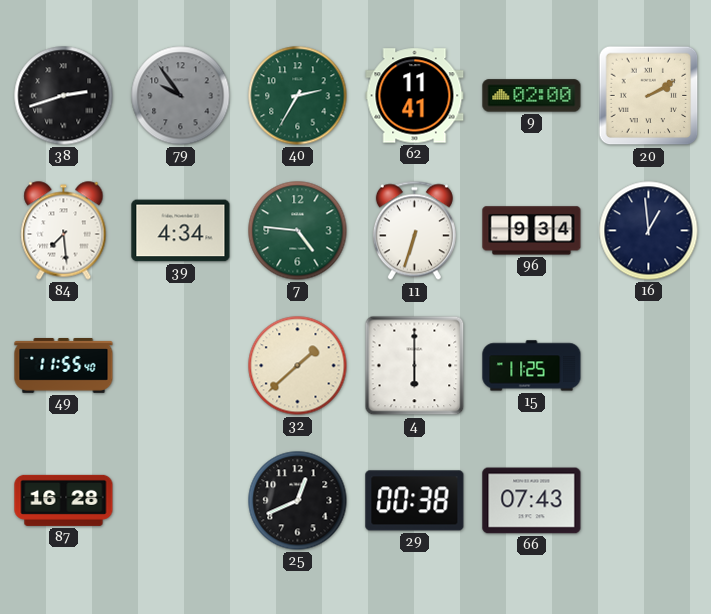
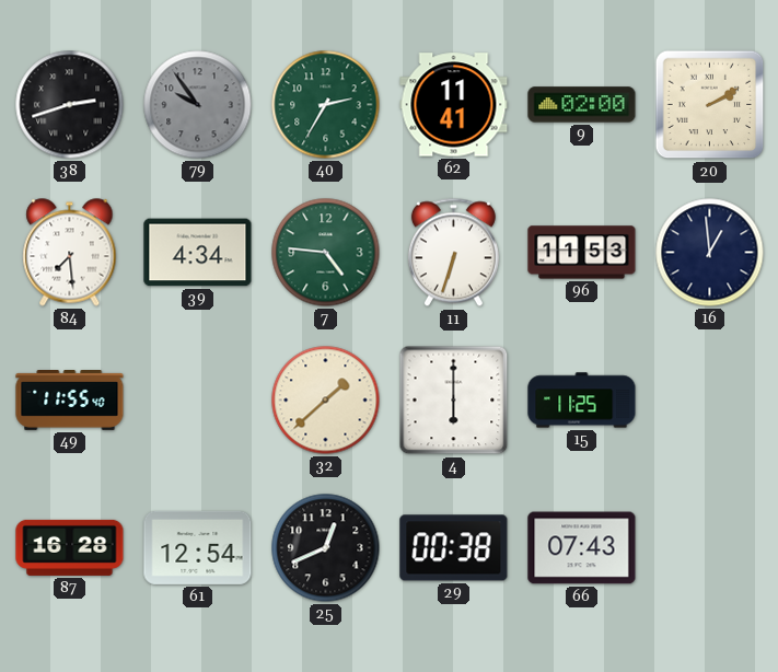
96: 9:34 -> 11:53 (582, 253)
61: none -> 12:54 (198, 547)
